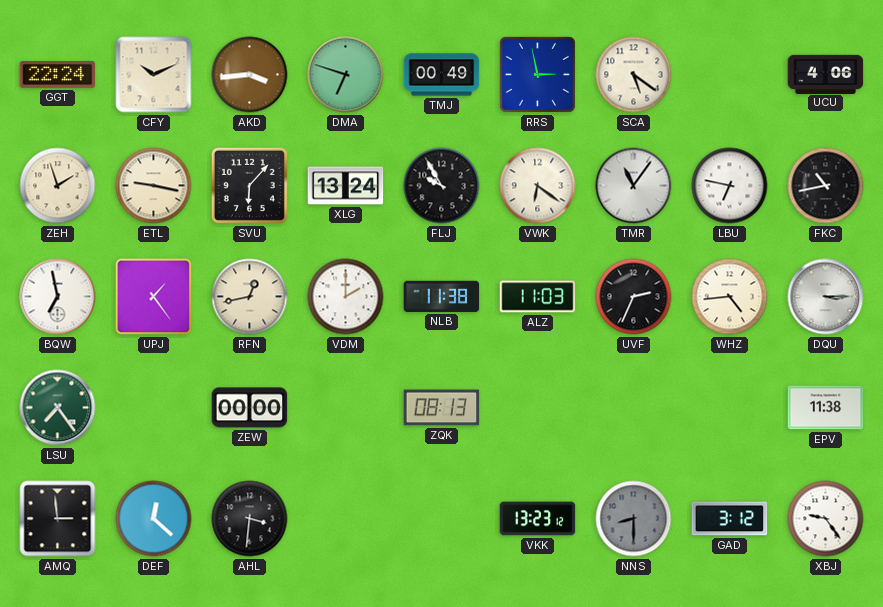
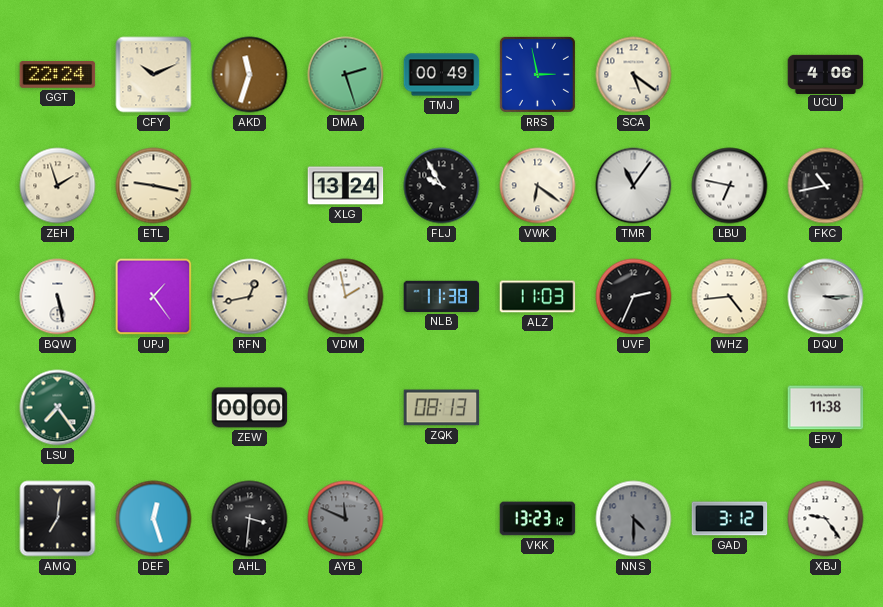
AKD: 3:44 -> 11:33 (250, 75)
DMA: 6:48 -> 2:27 (346, 75)
SVU: 6:07 -> none (249, 185)
BQW: 6:58 -> 5:28 (58, 297)
VDM: 2:00 -> 1:58 (346, 297)
AMQ: 2:59 -> 7:01 (58, 519)
DEF: 12:22 -> 12:27 (154, 519)
AYB: none -> 11:49 (346, 519)
NNS: 8:30 -> 4:30 (634, 519)
